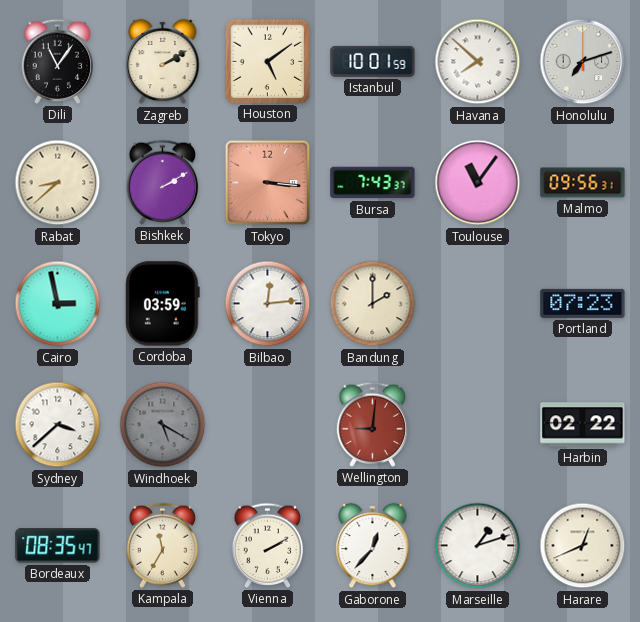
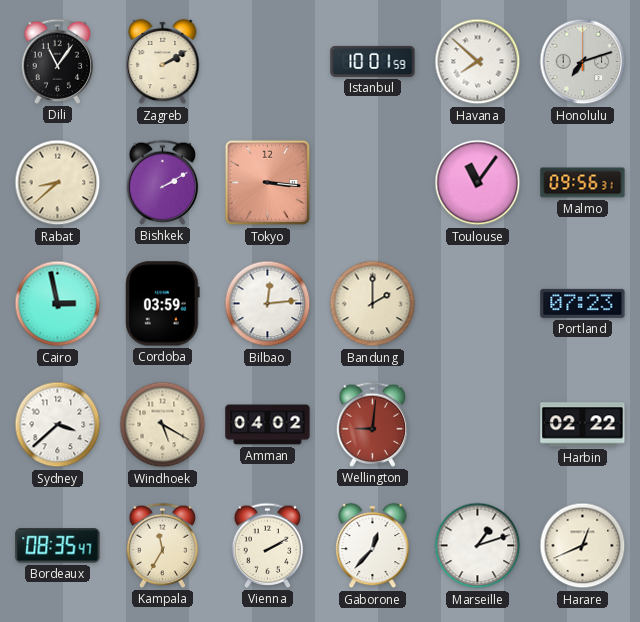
Houston: 5:09 -> none (267, 61)
Bursa: 7:43 -> none (373, 183)
Windhoek dial: grey -> cream (163, 425)
Amman: none -> 04:02 (268, 425)
